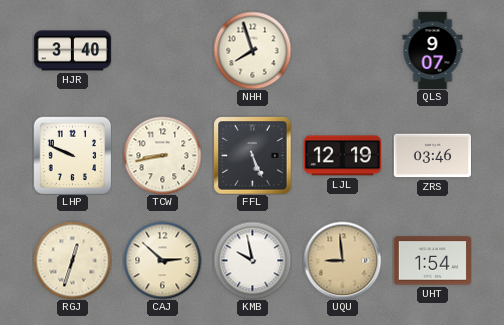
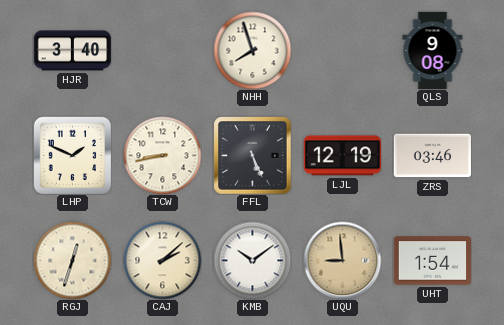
QLS: 9:07 -> 9:08 (433, 50)
LHP: 9:49 -> 1:49 (72, 155)
CAJ: 2:52 -> 2:08 (162, 260)
KMB: 9:58 -> 10:09 (252, 260)
